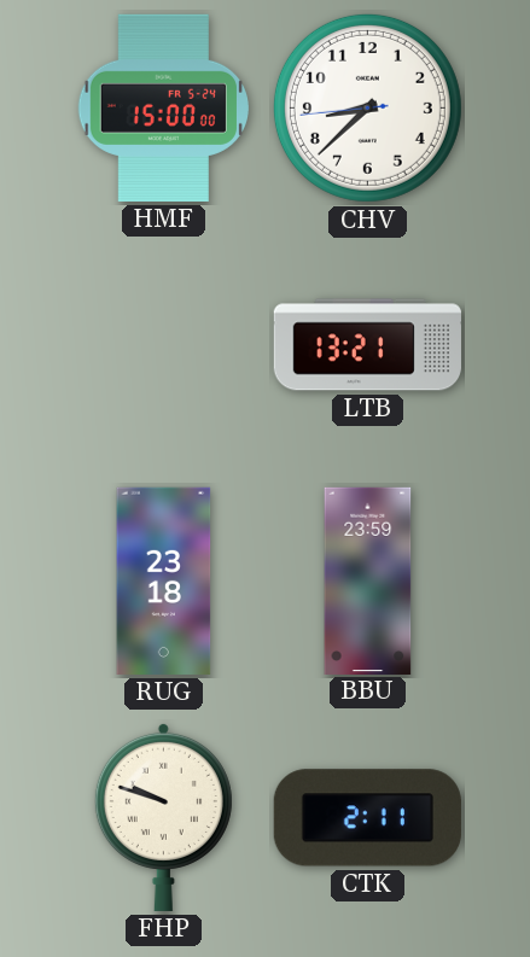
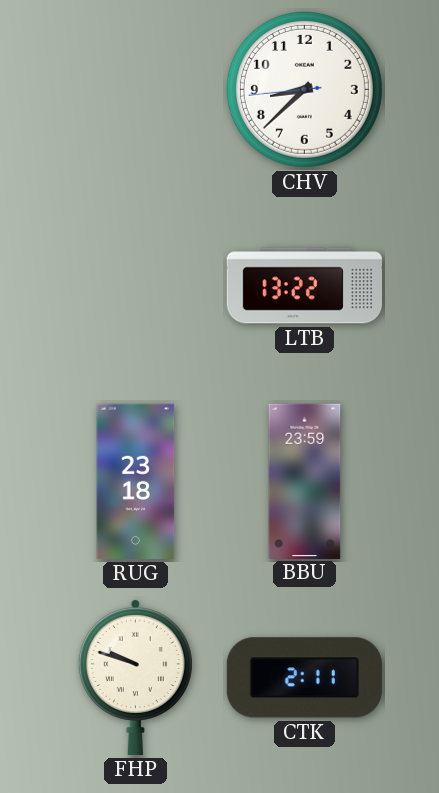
HMF: 15:00 -> none (163, 107)
LTB: 13:21 -> 13:22 (304, 286)
